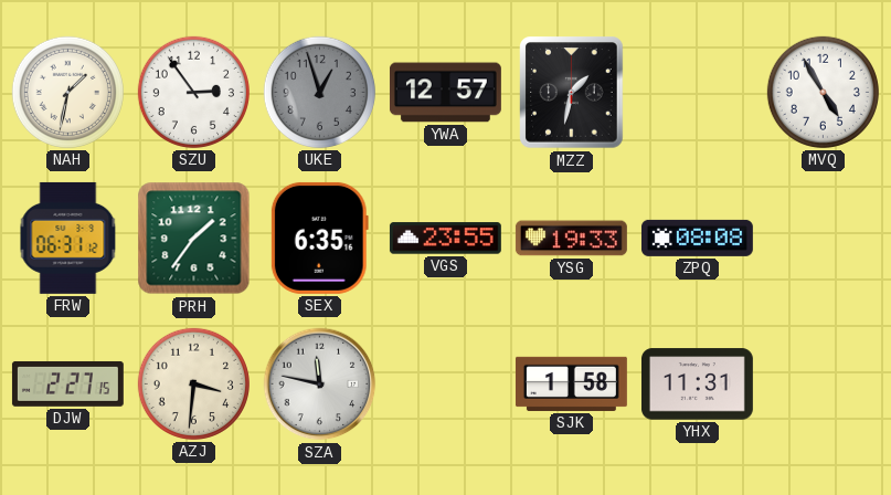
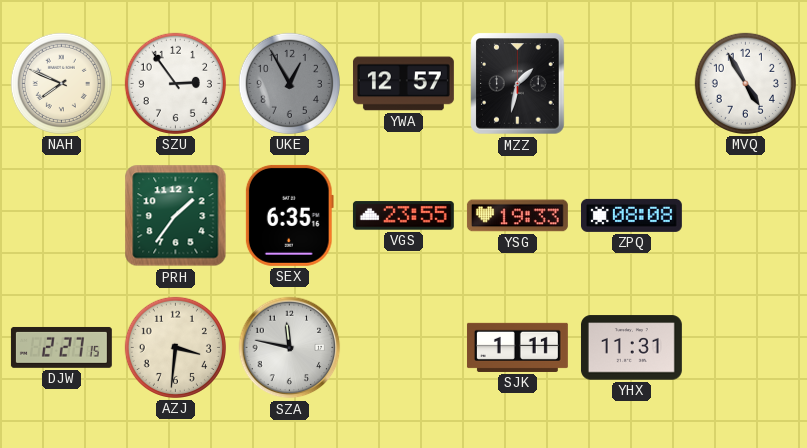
NAH: 1:32 -> 7:49 (61, 83)
UKE: 12:57 -> 12:55 (289, 83)
FRW: 06:31 -> none (68, 238)
SJK: 1:58 -> 1:11 (517, 347)
